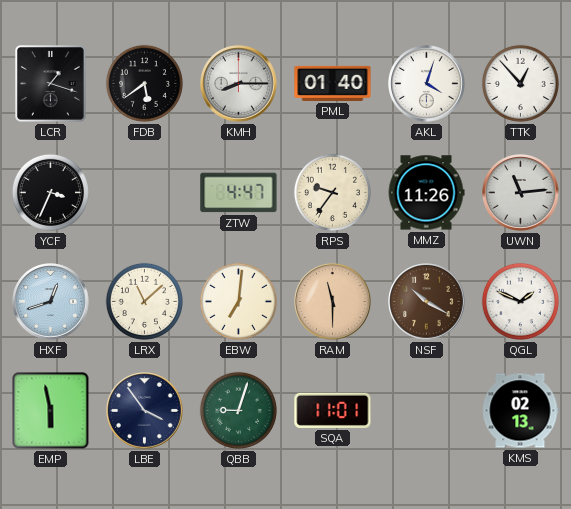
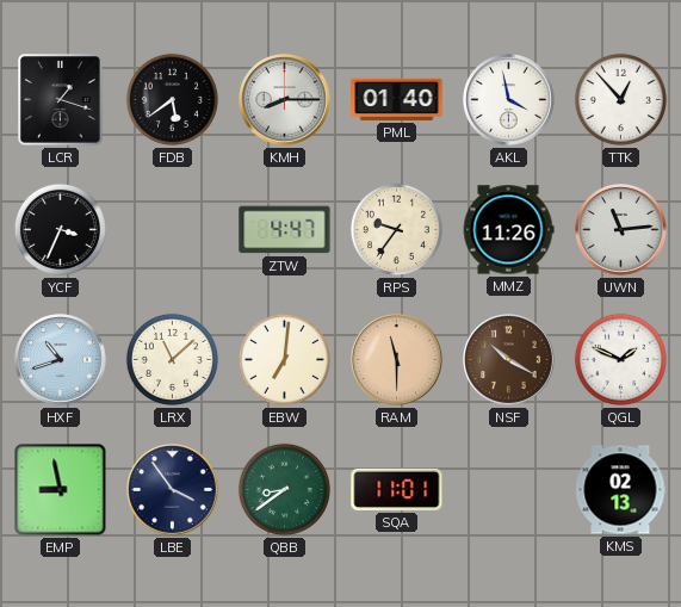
AKL: 4:03 -> 3:58 (509, 100)
HXF: 12:42 -> 10:42 (61, 360)
EMP: 5:58 -> 8:58 (61, 490)
QBB: 9:03 -> 8:39 (284, 489)
